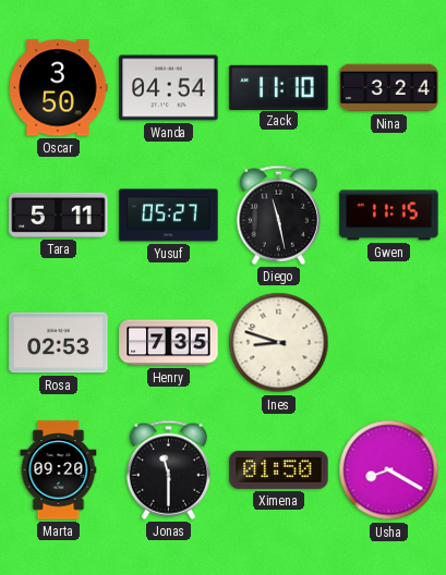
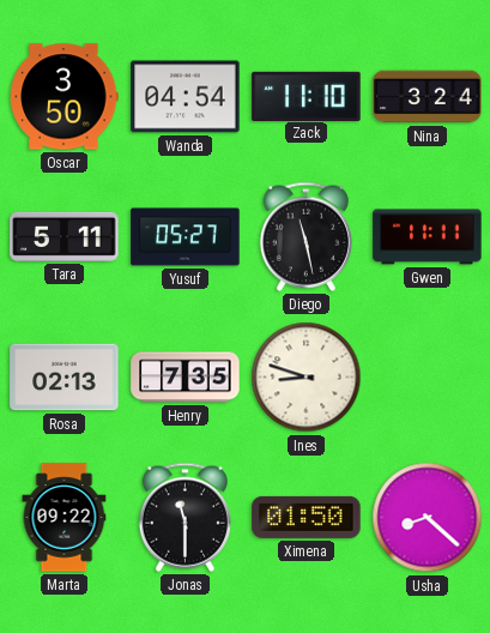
Gwen: 11:15 -> 11:11 (428, 237)
Rosa: 02:53 -> 02:13 (65, 378)
Marta: 09:20 -> 09:22 (65, 518)
Usha: 8:20 -> 8:22 (428, 518)
